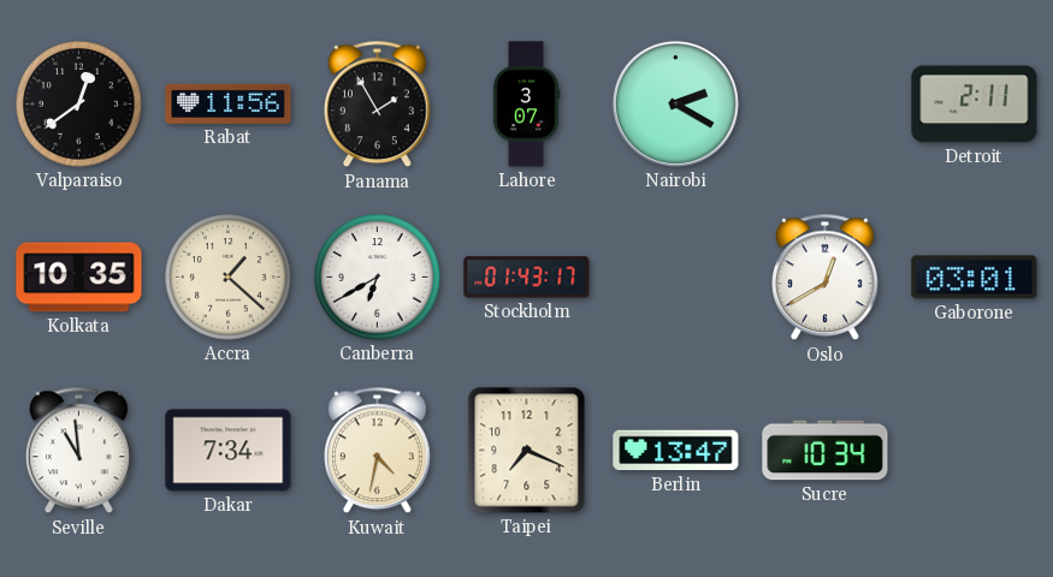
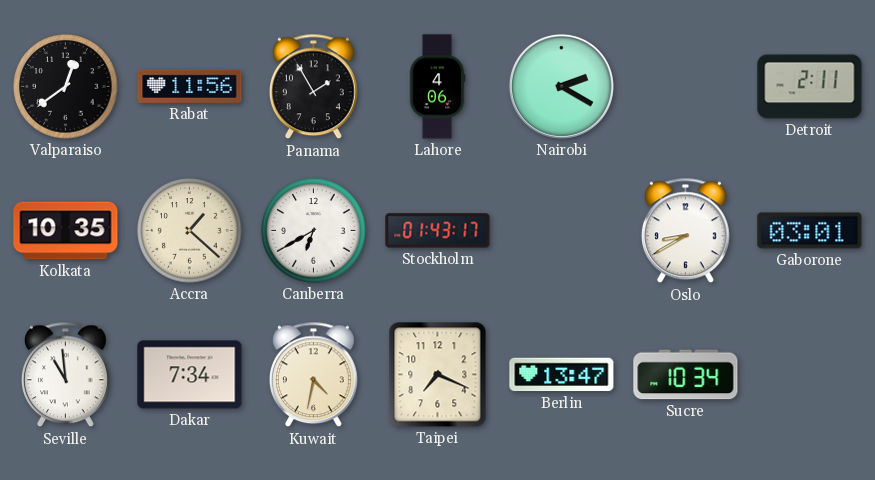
Lahore: 3:07 -> 4:06 (437, 87)
Oslo: 12:40 -> 8:40 (686, 231)
